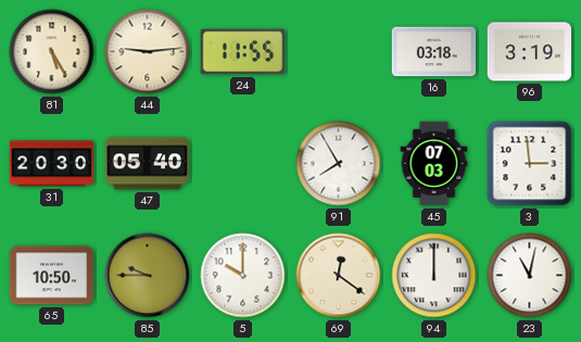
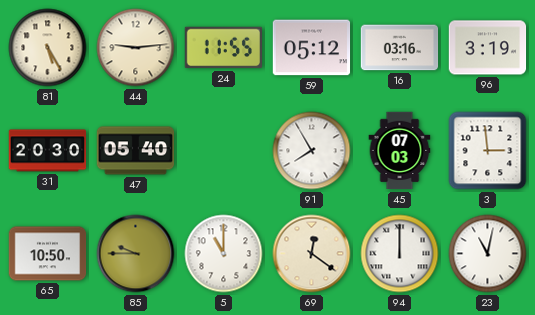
59: none -> 05:12 (312, 48)
16: 03:18 -> 03:16 (400, 48)
5: 10:00 -> 11:00 (224, 254)
